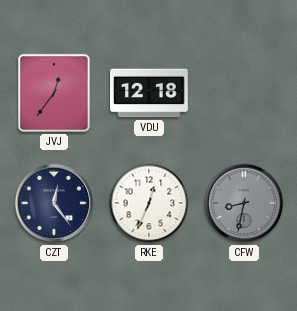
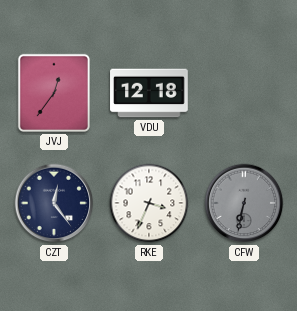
RKE: 12:34 -> 3:34 (149, 203)
CFW: 8:32 -> 6:32 (244, 203)
